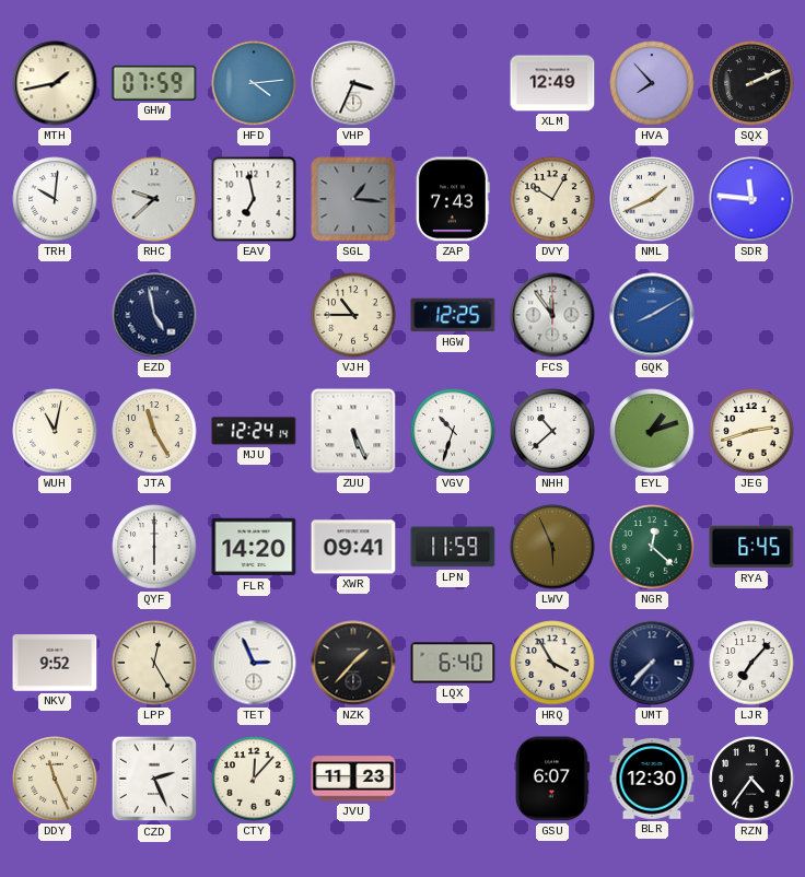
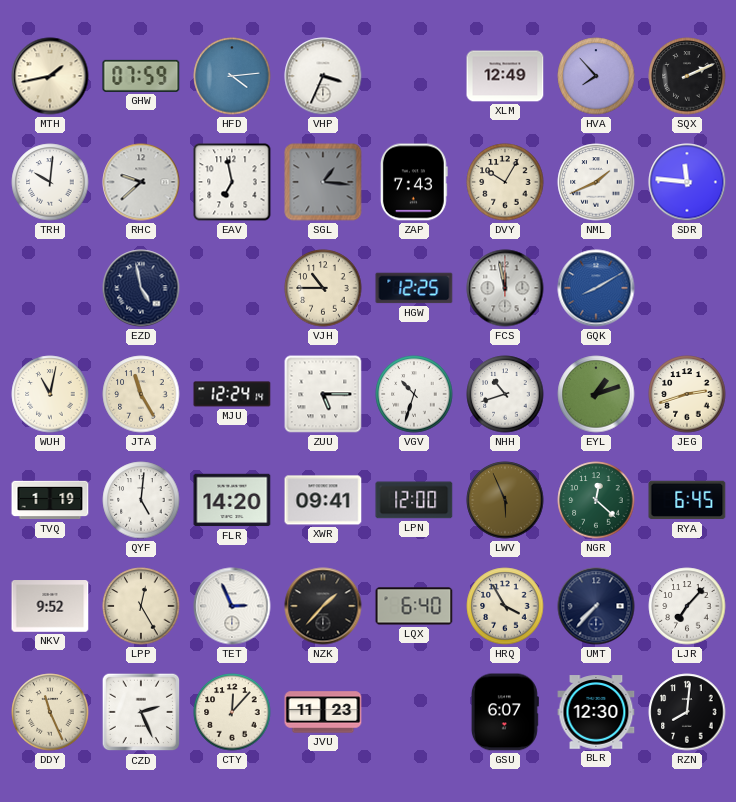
FCS: 11:54 -> 11:58 (505, 288)
ZUU: 5:26 -> 5:15 (323, 394)
NHH: 10:38 -> 10:42 (505, 394)
TVQ: none -> 1:19 (50, 500)
QYF: 6:00 -> 5:01 (141, 500)
LPN: 11:59 -> 12:00 (414, 500)
RZN: 4:36 -> 8:01 (687, 712)
